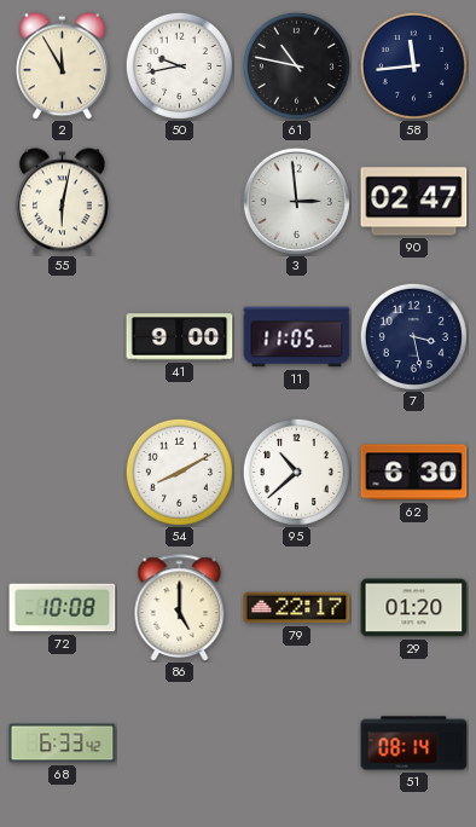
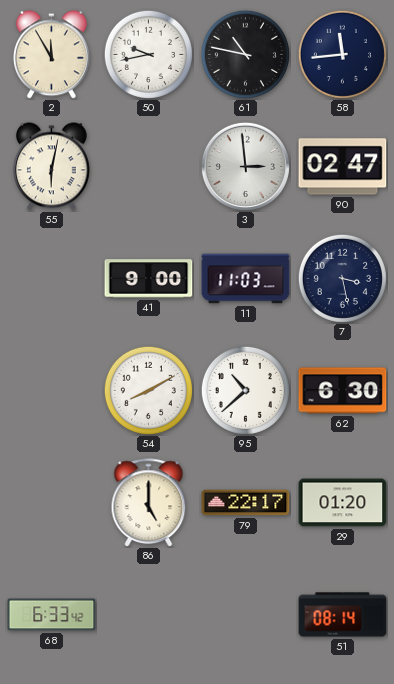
11: 11:05 -> 11:03 (246, 279)
72: 10:08 -> none (63, 608)
